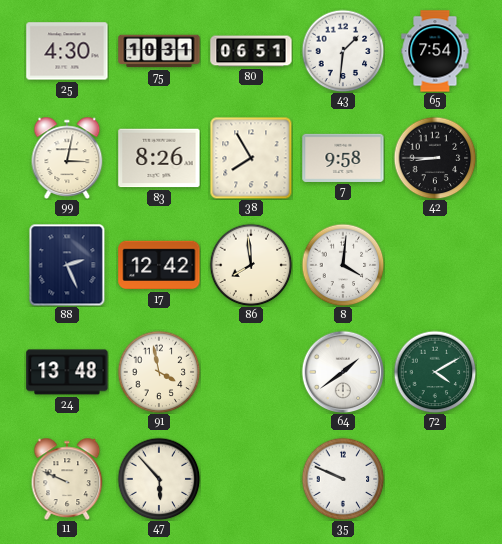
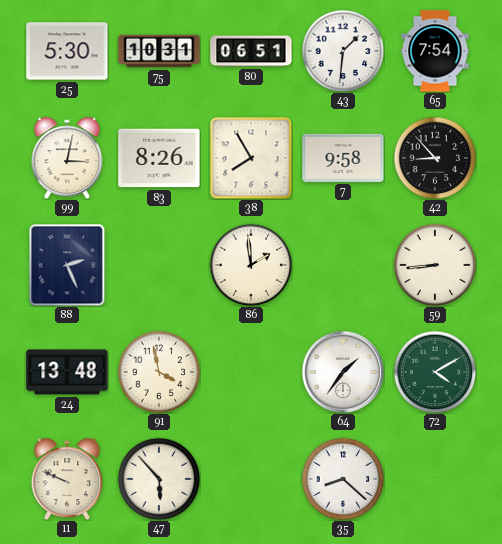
25: 4:30 -> 5:30 (67, 51)
42: 8:45 -> 8:53 (435, 158)
17: 12:42 -> none (159, 265)
86: 7:59 -> 1:59 (251, 265)
8: 4:01 -> none (343, 265)
59: none -> 8:44 (435, 265)
64: 1:39 -> 1:36 (343, 372)
35: 9:49 -> 8:22 (343, 479)
